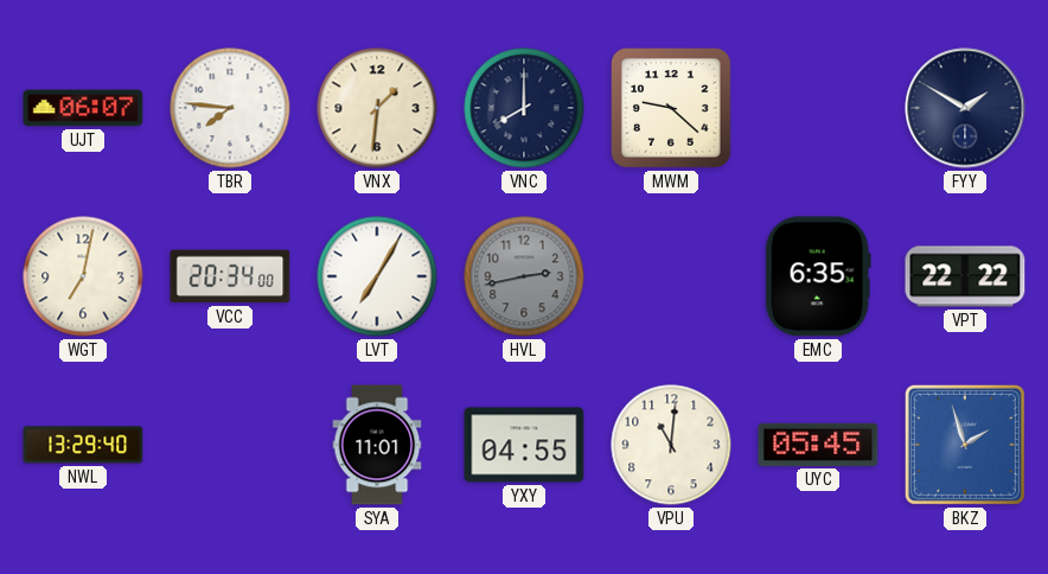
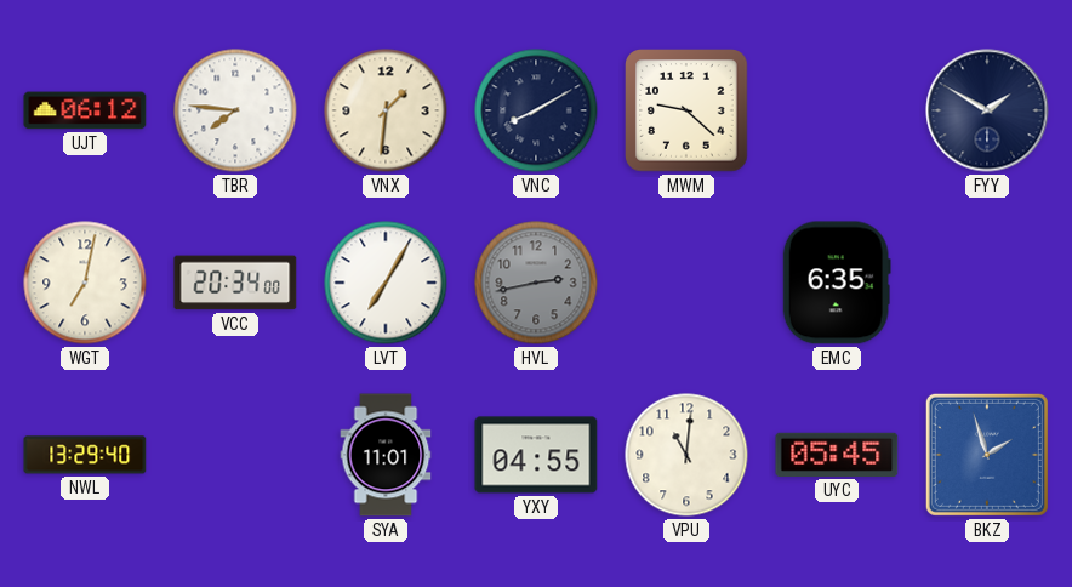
UJT: 06:07 -> 06:12 (85, 110)
VNC: 8:00 -> 8:10 (536, 110)
VPT: 22:22 -> none (965, 276)
